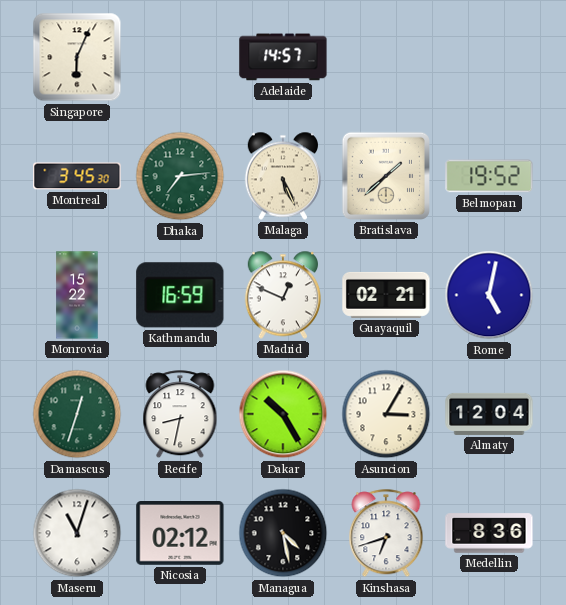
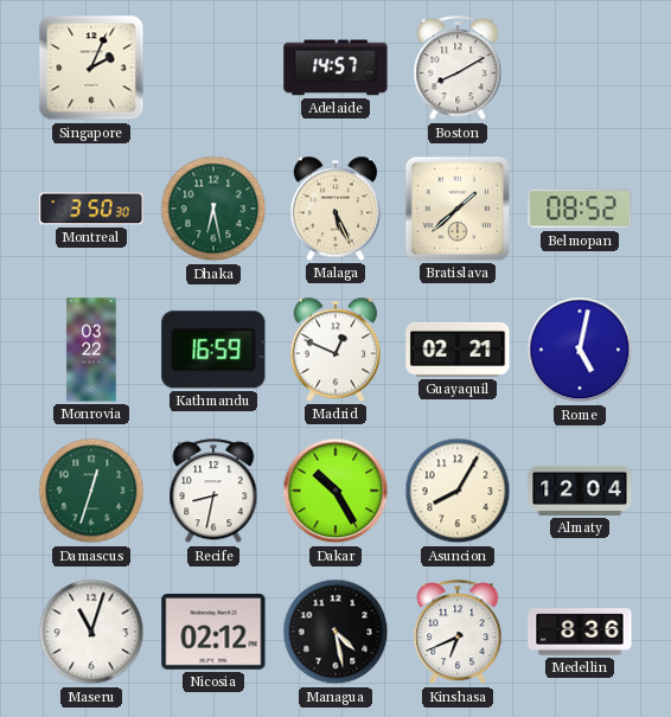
Singapore: 6:04 -> 2:04 (91, 68)
Boston: none -> 8:10 (458, 69)
Montreal: 3:45 -> 3:50 (91, 209)
Dhaka: 7:14 -> 6:28 (213, 209)
Belmopan: 19:52 -> 08:52 (580, 209)
Monrovia: 15:22 -> 03:22 (91, 350)
Asuncion: 3:05 -> 8:05 (458, 491)
Kinshasa: 6:42 -> 6:41 (458, 633)
